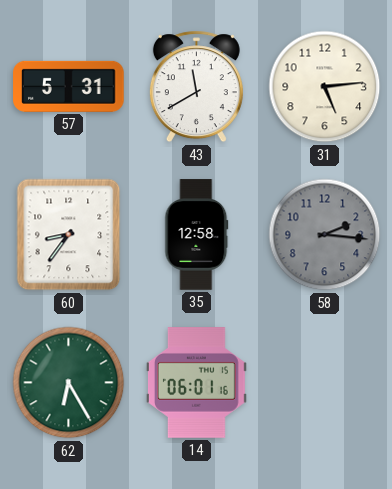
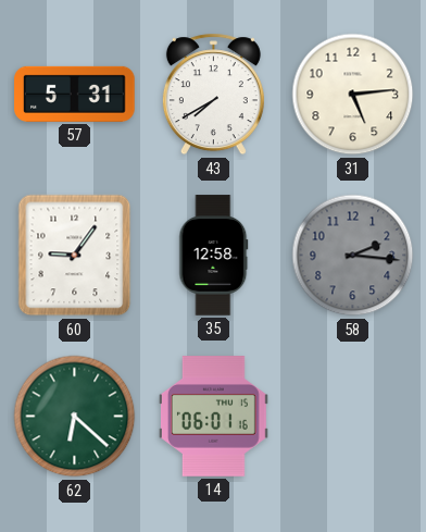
43: 11:40 -> 7:40 (213, 95)
60: 8:36 -> 9:06 (75, 256)
62: 6:25 -> 6:22 (75, 417)
